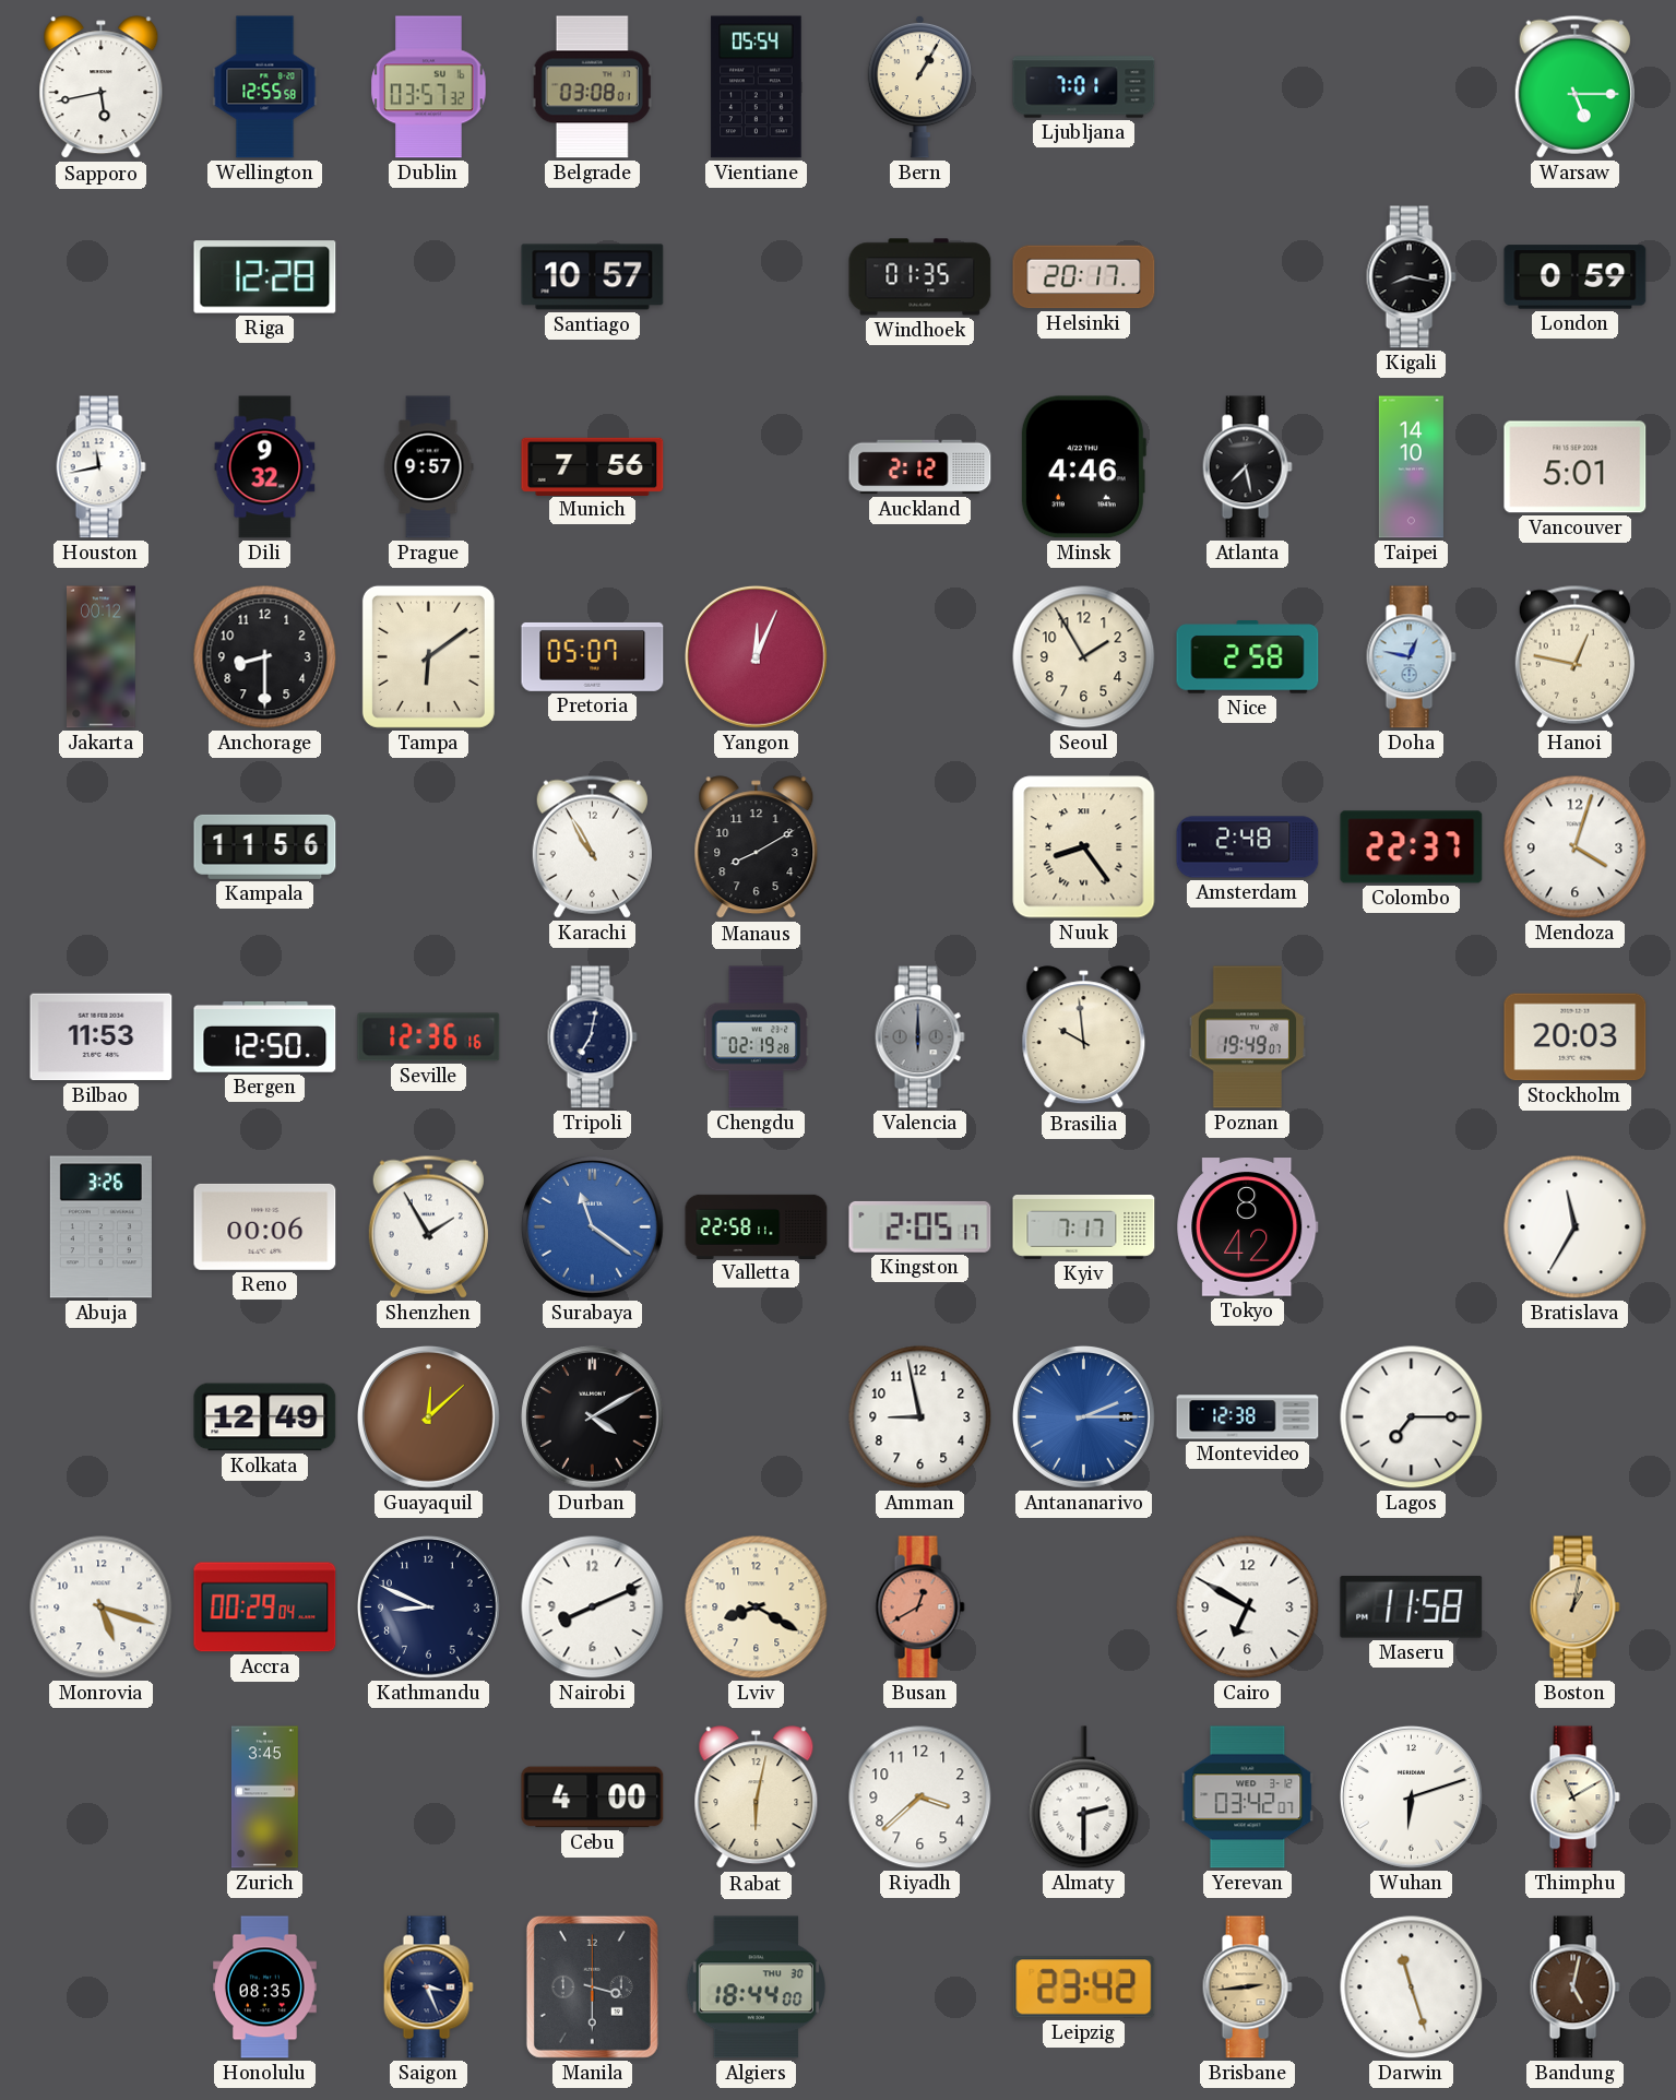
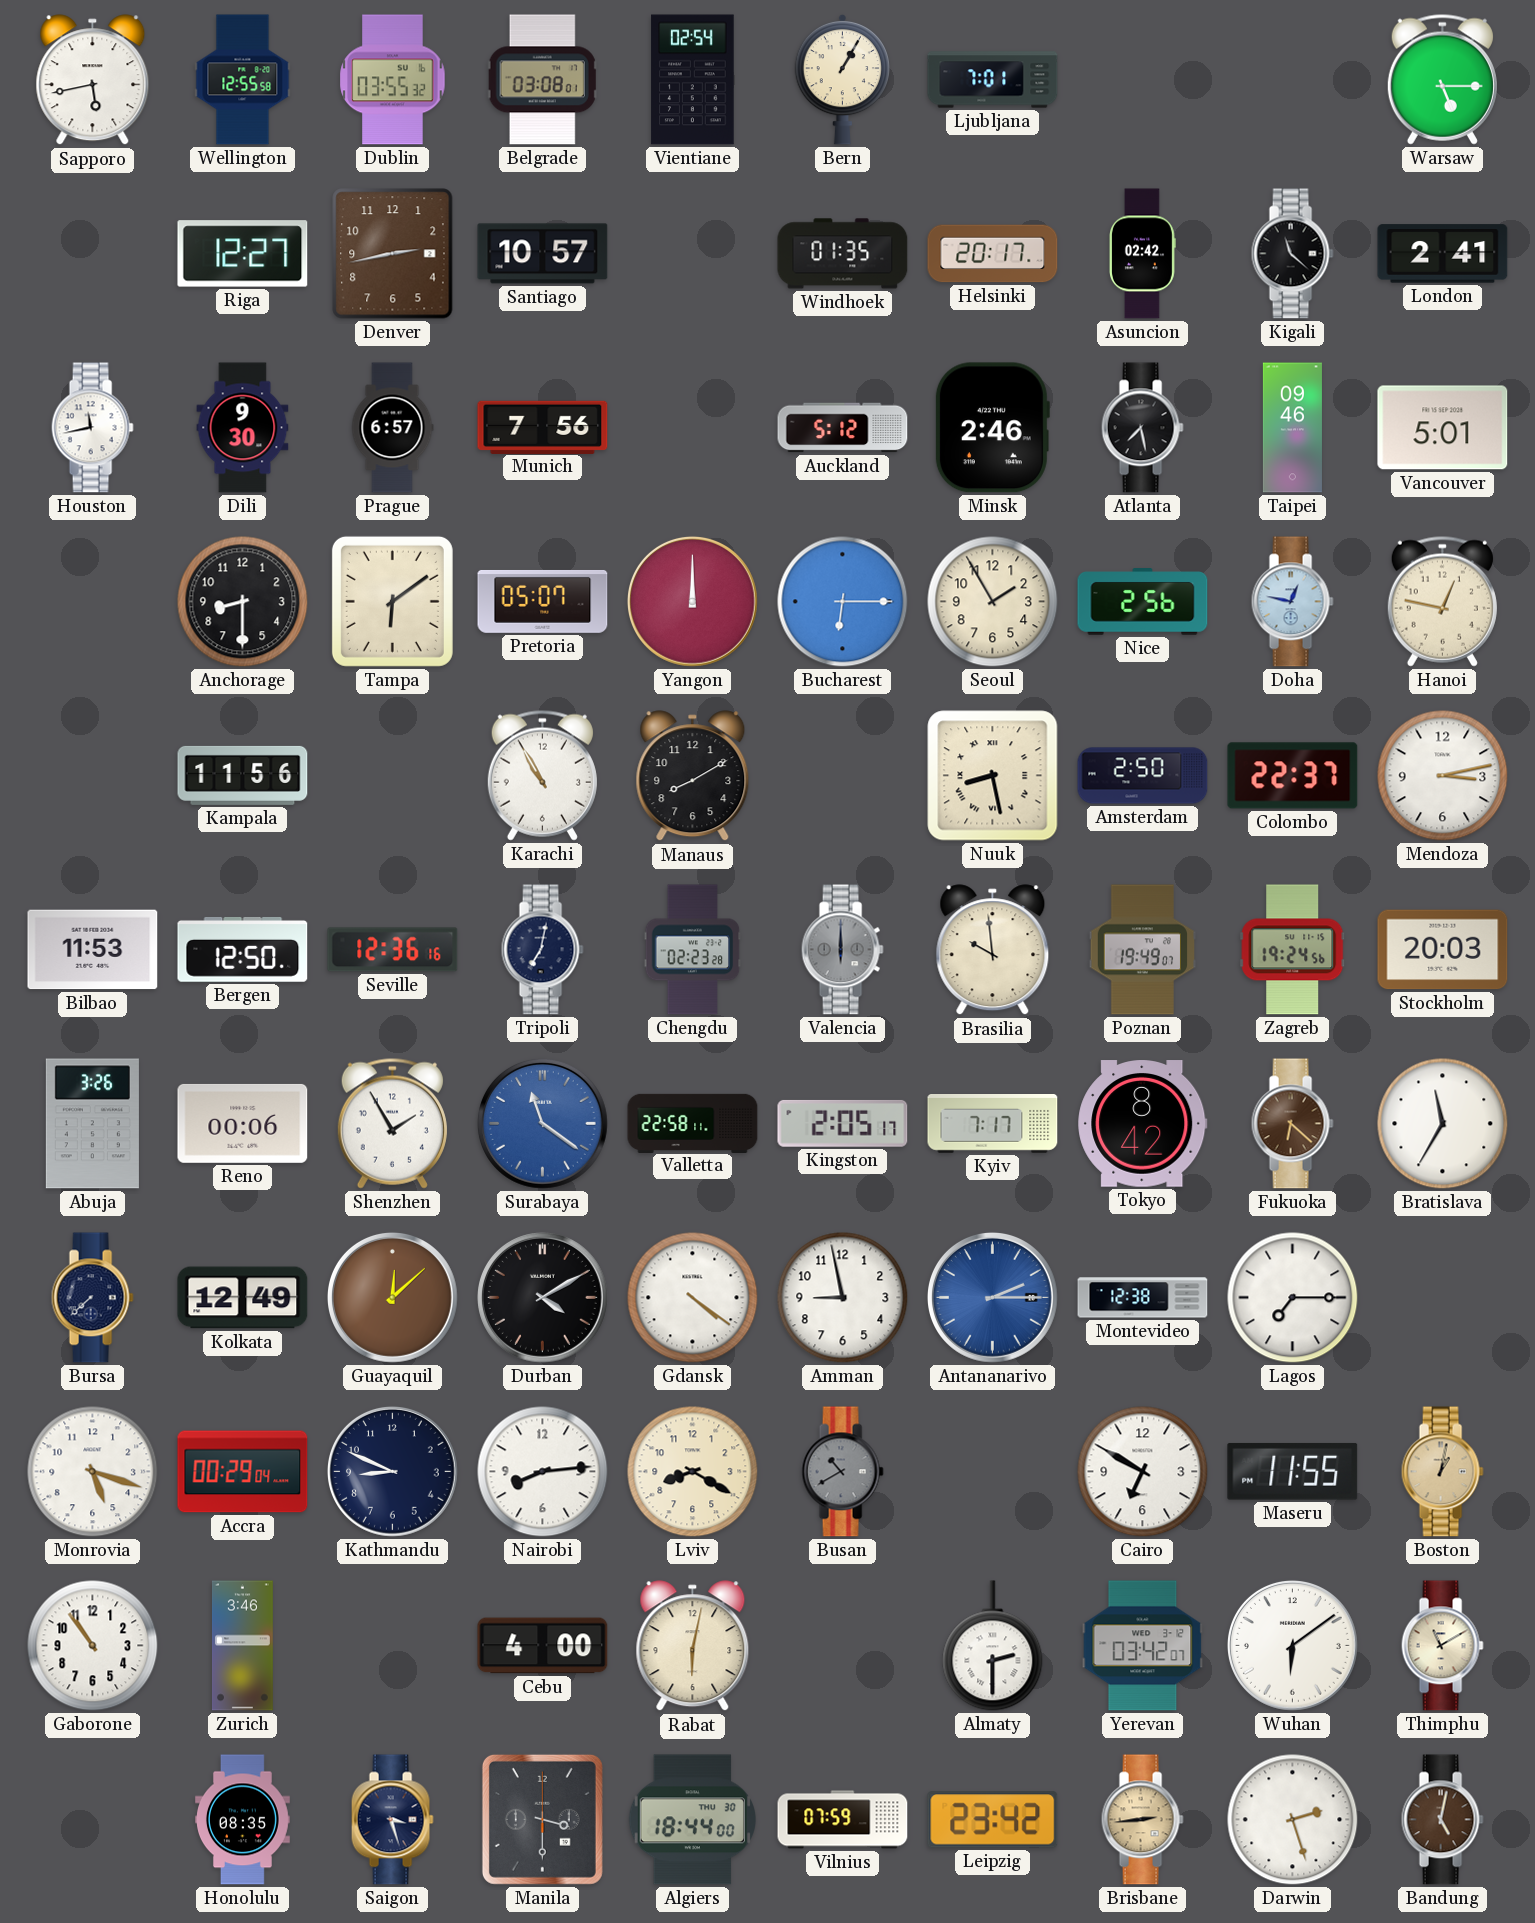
Dublin: 03:57 -> 03:55 (393, 80)
Vientiane: 05:54 -> 02:54 (693, 80)
Riga: 12:28 -> 12:27 (243, 254)
Denver: none -> 2:43 (393, 254)
Asuncion: none -> 02:42 (1143, 254)
Kigali: 8:17 -> 11:22 (1292, 254)
London: 0:59 -> 2:41 (1443, 254)
Dili: 9:32 -> 9:30 (243, 428)
Prague: 9:57 -> 6:57 (392, 428)
Auckland: 2:12 -> 5:12 (843, 428)
Minsk: 4:46 -> 2:46 (992, 428)
Taipei: 14:10 -> 09:46 (1292, 428)
Jakarta: 00:12 -> none (102, 657)
Yangon: 12:04 -> 12:00 (692, 601)
Bucharest: none -> 6:15 (843, 602)
Nice: 2:58 -> 2:56 (1143, 602)
Nuuk: 8:24 -> 8:28 (993, 776)
Amsterdam: 2:48 -> 2:50 (1143, 776)
Mendoza: 4:03 -> 3:13 (1443, 776)
Chengdu: 02:19 -> 02:23 (693, 950)
Zagreb: none -> 19:24 (1293, 950)
Fukuoka: none -> 6:22 (1292, 1124)
Bursa: none -> 7:38 (92, 1298)
Gdansk: none -> 4:21 (693, 1298)
Nairobi: 8:11 -> 8:14 (543, 1472)
Busan: 12:40 -> 10:40 (842, 1472)
Busan dial: salmon -> grey (842, 1472)
Maseru: 11:58 -> 11:55 (1293, 1471)
Gaborone: none -> 10:54 (93, 1646)
Zurich: 3:45 -> 3:46 (243, 1646)
Riyadh: 3:38 -> none (920, 1798)
Wuhan: 6:12 -> 6:09 (1292, 1645)
Saigon: 3:26 -> 3:27 (392, 1820)
Vilnius: none -> 07:59 (843, 1820)
Darwin: 11:27 -> 2:27 (1293, 1820)
